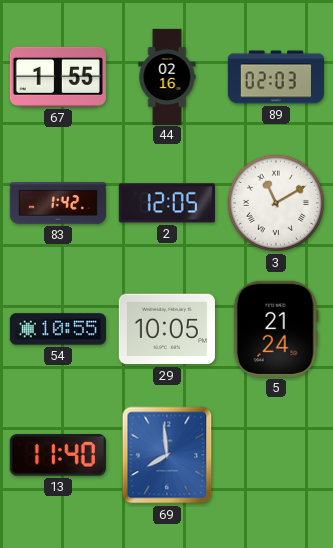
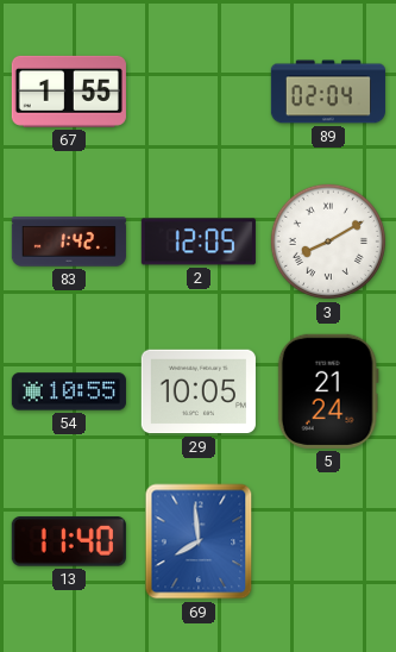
44: 02:16 -> none (167, 76)
89: 02:03 -> 02:04 (328, 92)
3: 11:10 -> 8:10 (328, 242)
